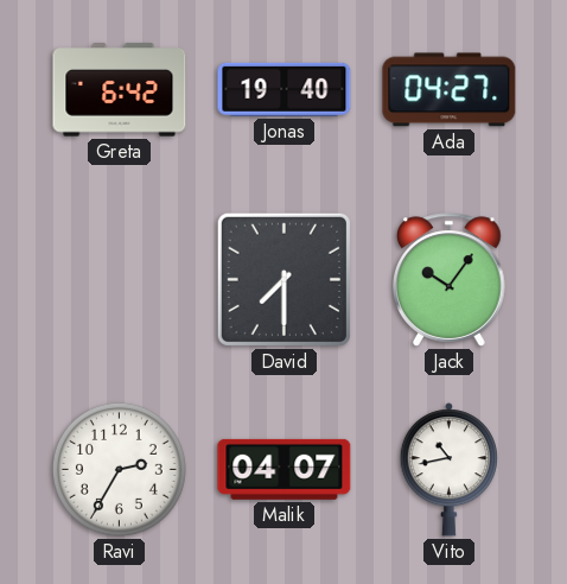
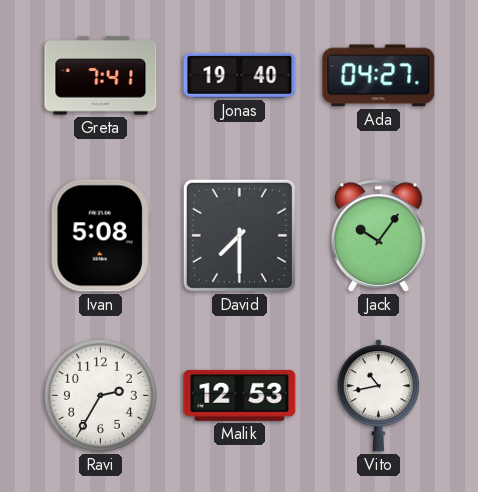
Greta: 6:42 -> 7:41 (101, 76)
Ivan: none -> 5:08 (100, 236)
Malik: 04:07 -> 12:53 (240, 395)
